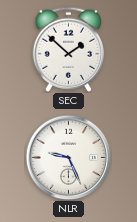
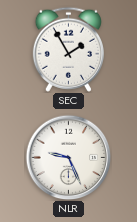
SEC: 1:52 -> 1:55 (68, 49)
